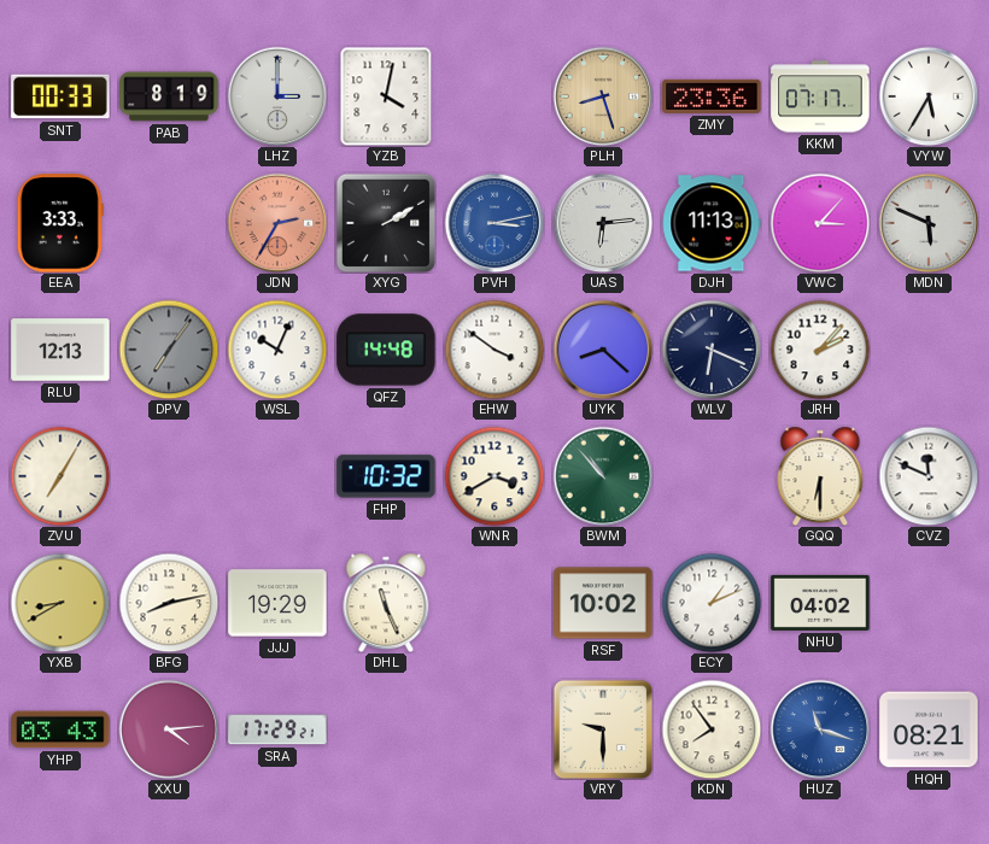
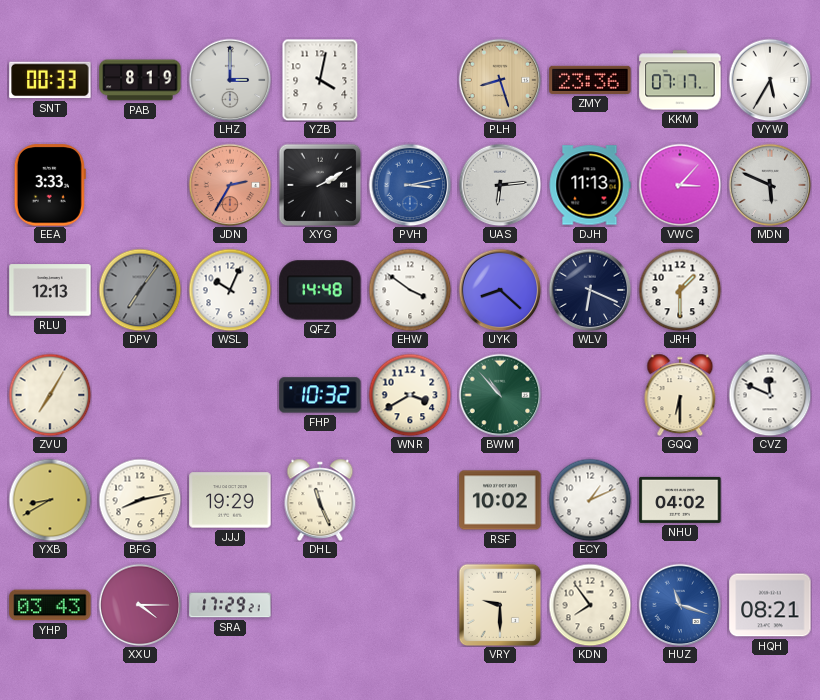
JRH: 2:07 -> 1:30 (680, 290)
XXU: 4:14 -> 4:15 (140, 605)
